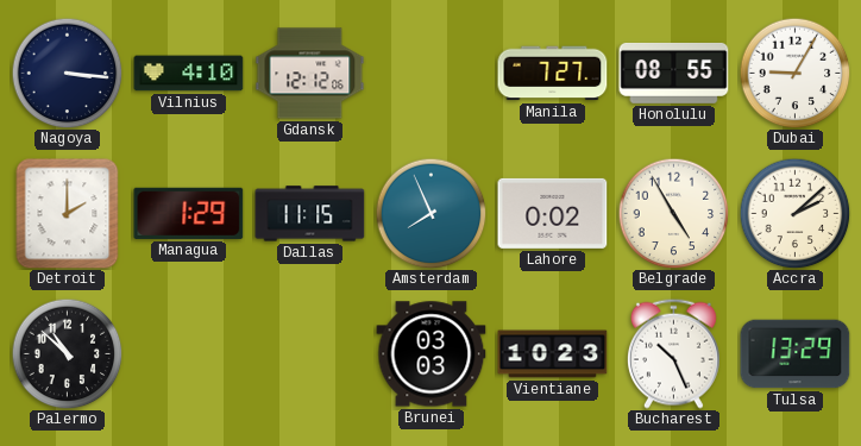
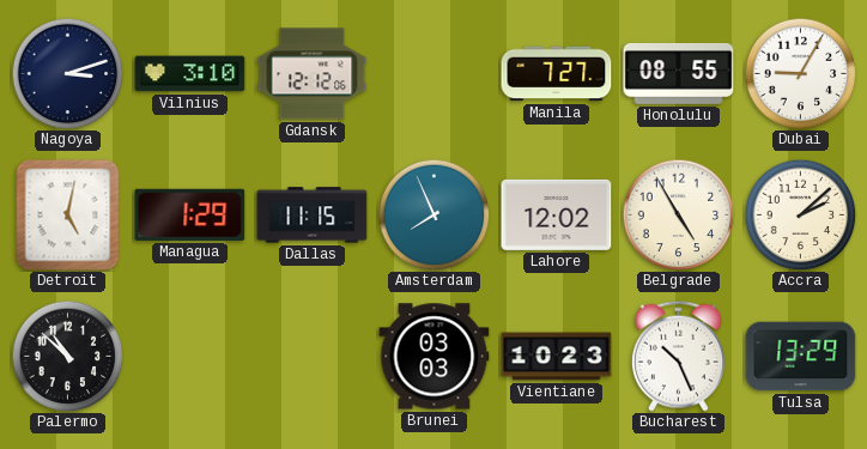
Nagoya: 3:16 -> 3:12 (67, 73)
Vilnius: 4:10 -> 3:10 (190, 74)
Detroit: 2:00 -> 5:02 (68, 216)
Lahore: 0:02 -> 12:02 (557, 214)
